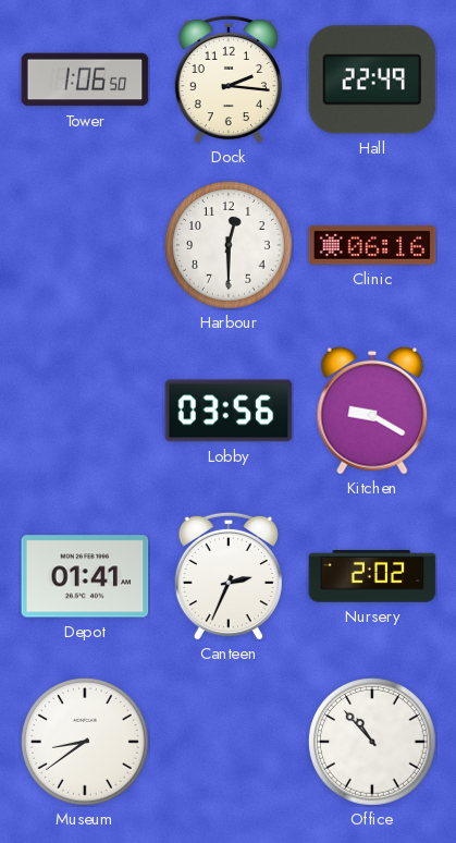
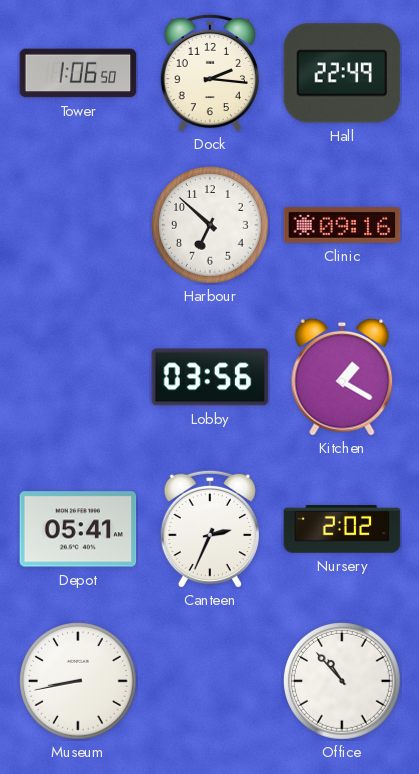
Harbour: 12:30 -> 6:52 (211, 226)
Clinic: 06:16 -> 09:16 (342, 226)
Kitchen: 9:20 -> 1:20 (342, 377)
Depot: 01:41 -> 05:41 (78, 529)
Museum: 8:39 -> 8:43 (79, 682)
